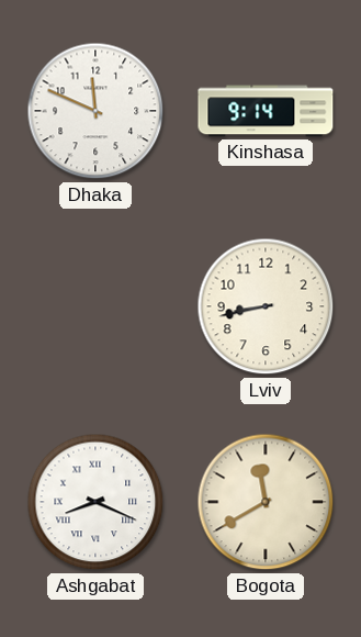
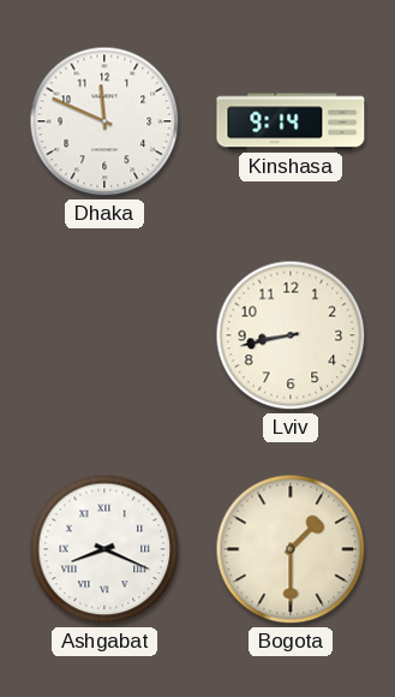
Bogota: 11:40 -> 1:30 (291, 549)
